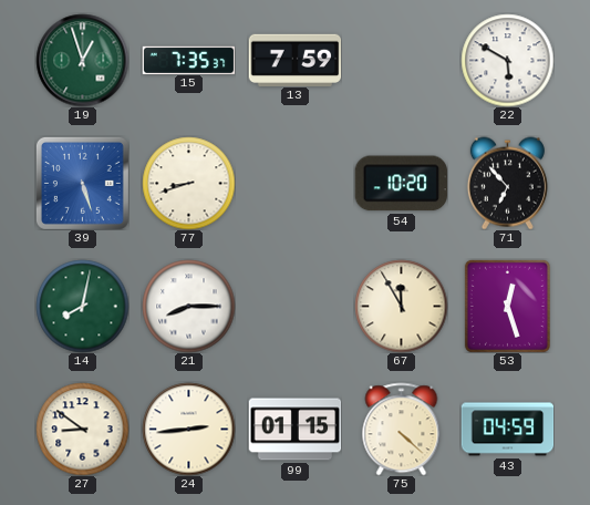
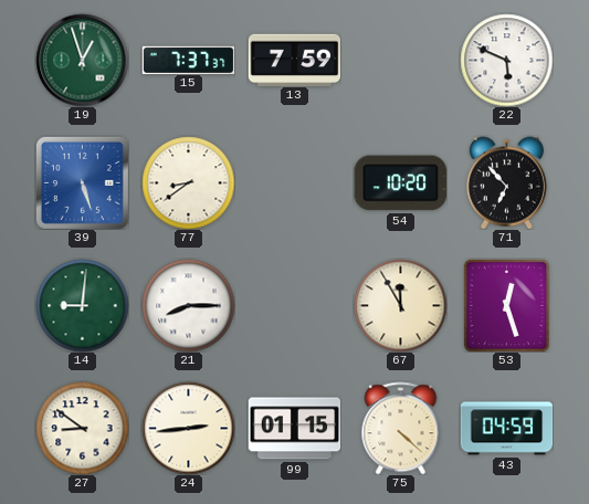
15: 7:35 -> 7:37 (188, 60)
22: 5:50 -> 5:49 (506, 60)
77: 8:42 -> 8:39 (188, 182)
14: 8:02 -> 9:01 (82, 305)
